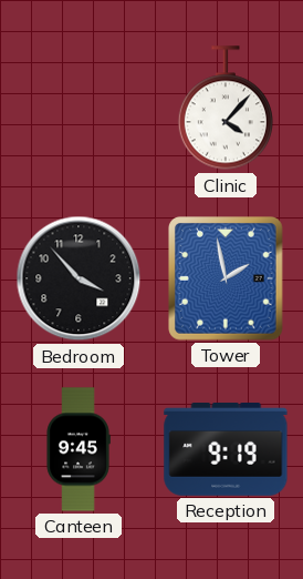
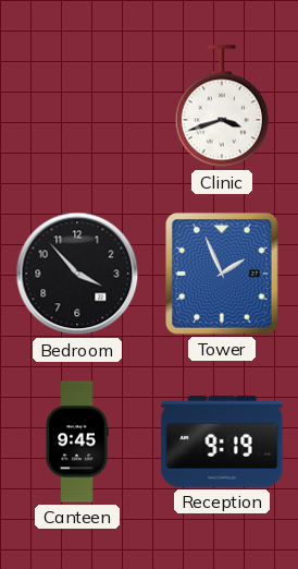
Clinic: 4:07 -> 3:42 (222, 107)
Tower: 1:58 -> 1:56 (223, 275)
